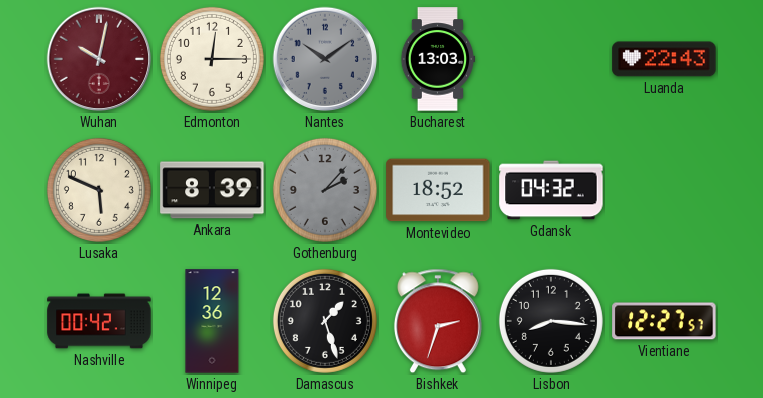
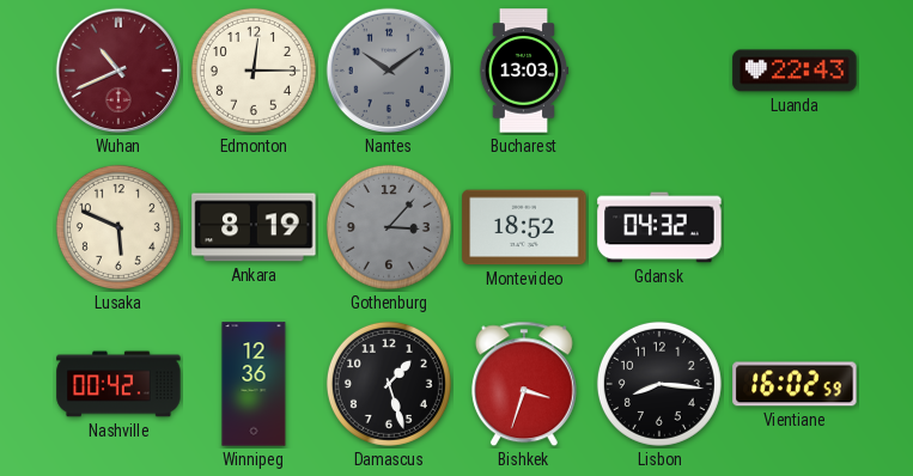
Wuhan: 10:02 -> 10:41 (118, 71)
Ankara: 8:39 -> 8:19 (254, 227)
Gothenburg: 2:07 -> 3:07 (389, 227)
Bishkek: 2:33 -> 3:33 (524, 384)
Vientiane: 12:27 -> 16:02 (795, 384)
